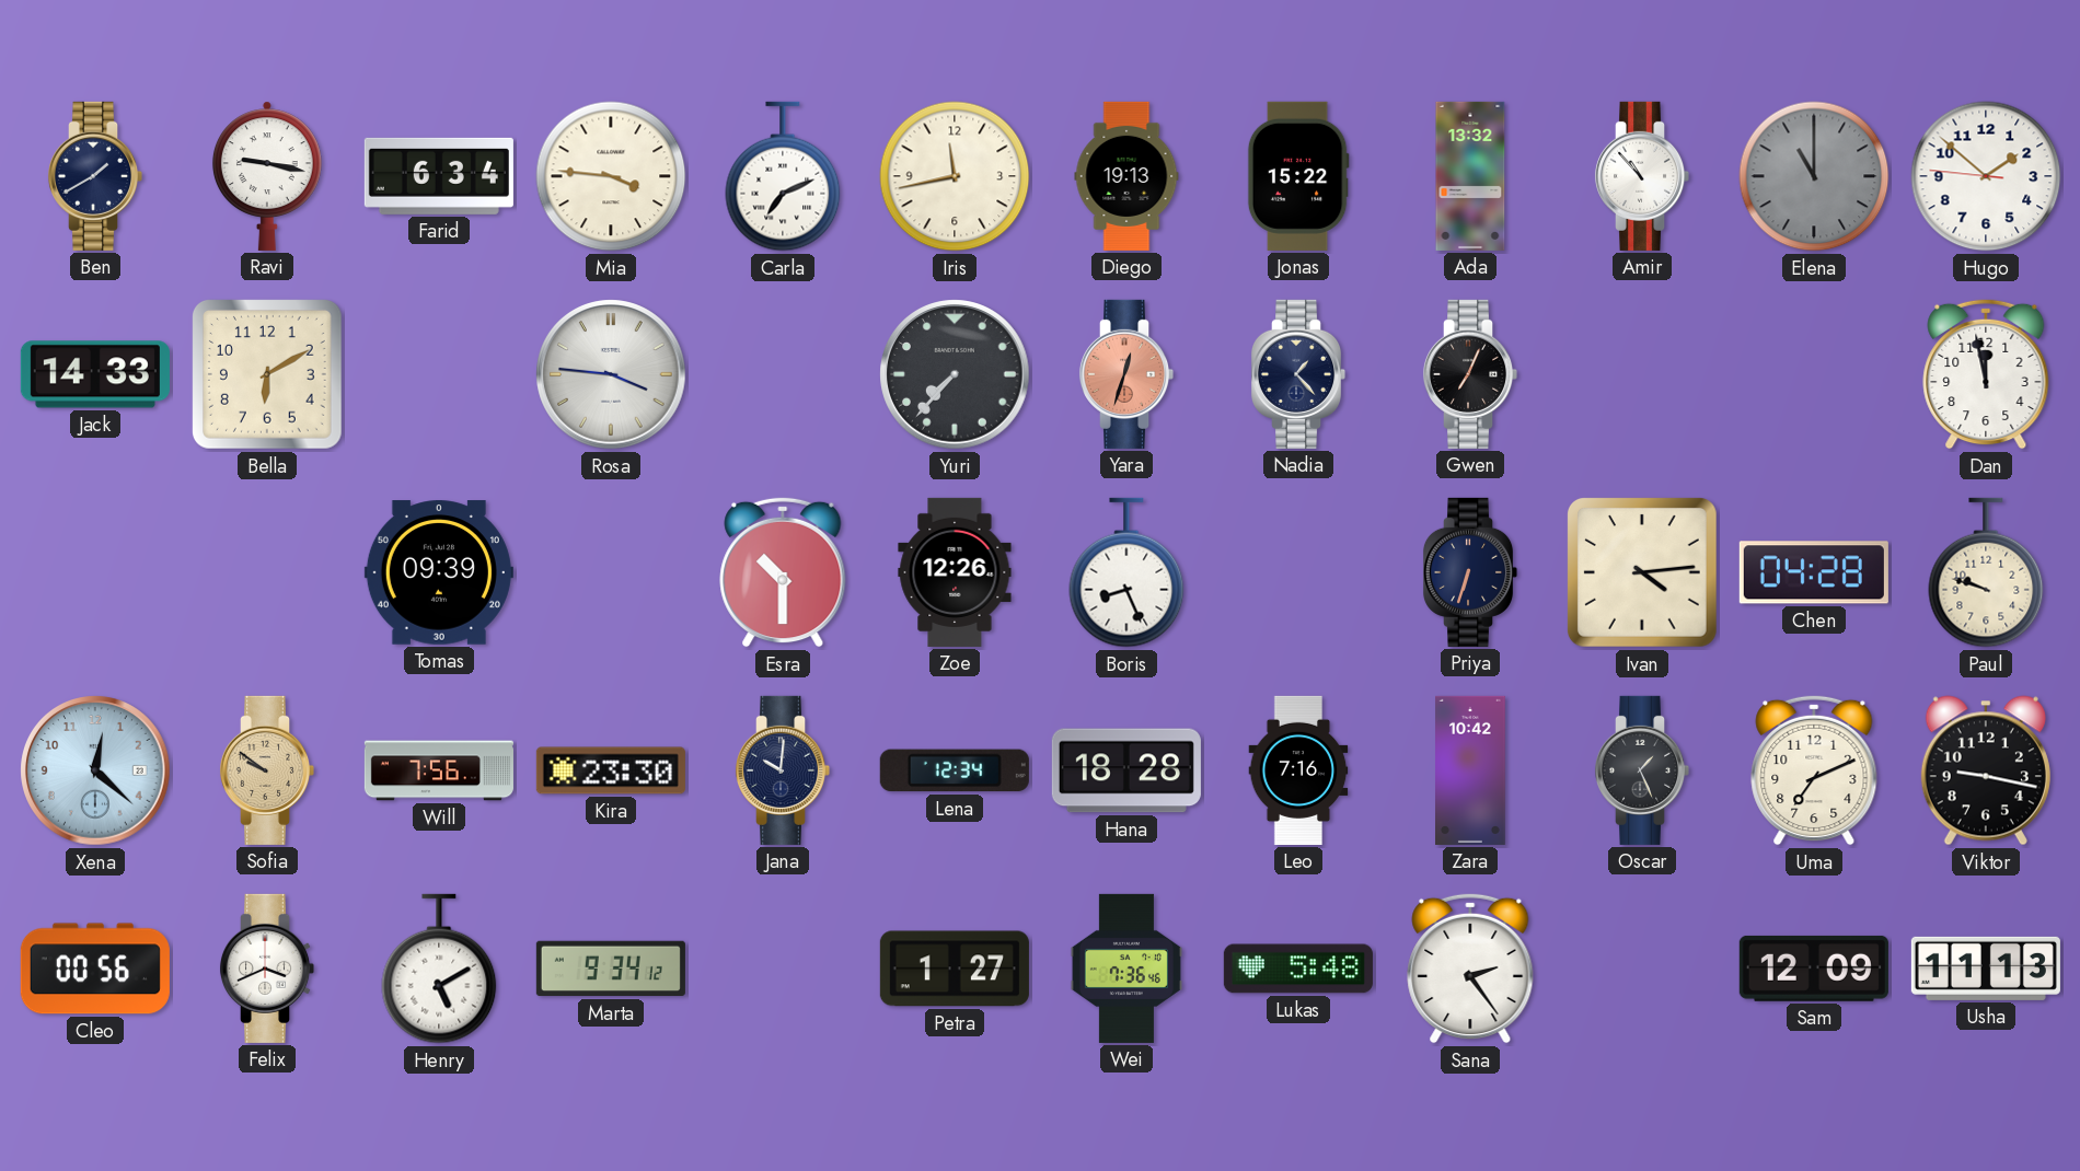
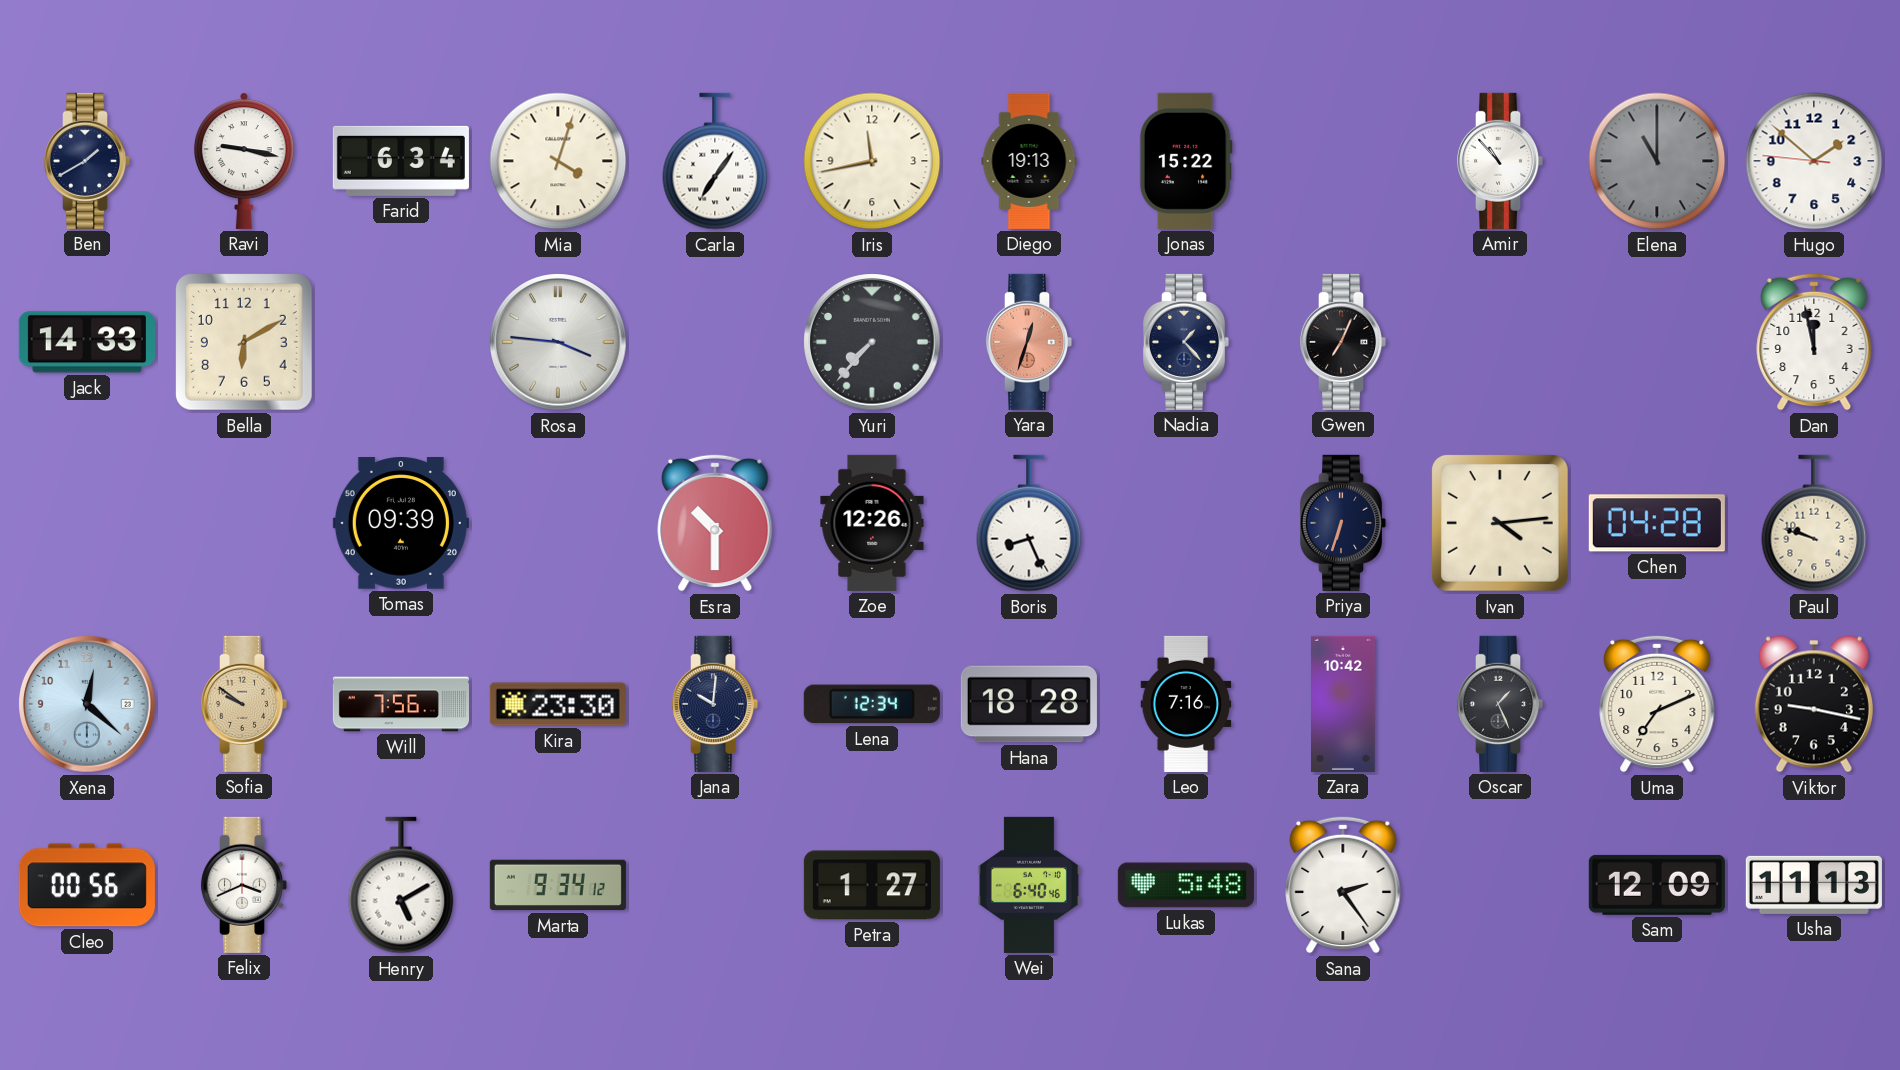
Mia: 3:46 -> 4:03 (558, 161)
Carla: 7:11 -> 7:06 (715, 161)
Ada: 13:32 -> none (1470, 176)
Wei: 7:36 -> 6:40 (1029, 885)
